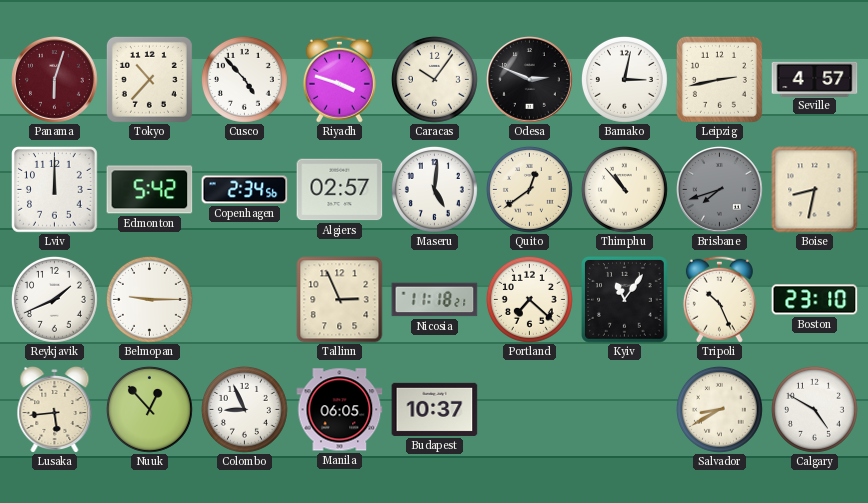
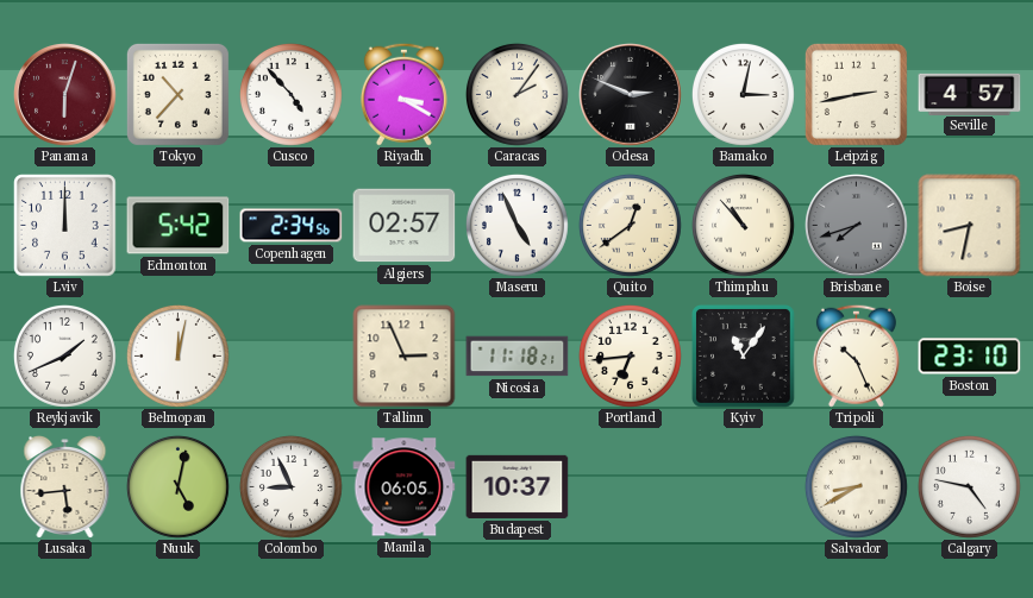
Riyadh: 3:48 -> 3:20 (403, 94)
Caracas: 10:06 -> 2:06 (516, 94)
Maseru: 5:01 -> 4:56 (516, 225)
Belmopan: 9:15 -> 12:02 (177, 355)
Portland: 7:22 -> 6:44 (630, 355)
Nuuk: 12:53 -> 5:02 (177, 486)
Calgary: 4:50 -> 4:47 (969, 486)
